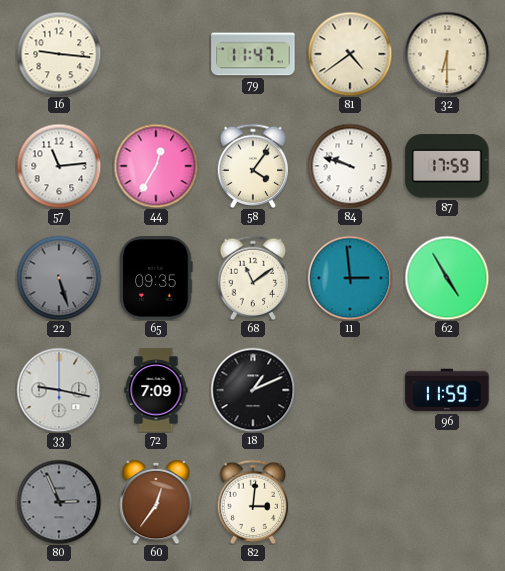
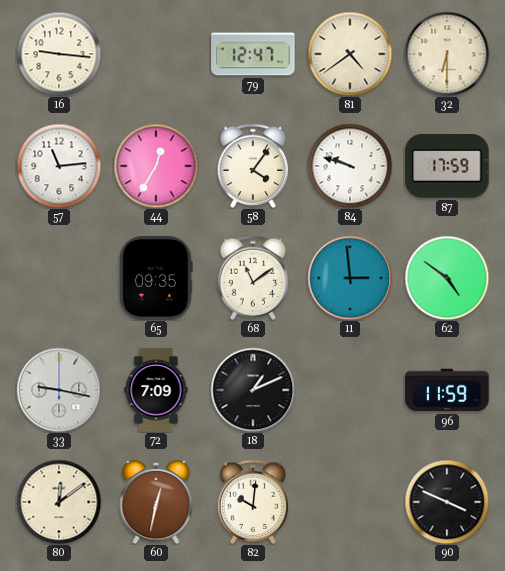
79: 11:47 -> 12:47 (253, 54)
22: 5:27 -> none (59, 278)
62: 4:55 -> 4:51 (447, 278)
80: 2:56 -> 12:09 (59, 502)
80 dial: grey -> cream (59, 502)
60: 12:36 -> 12:32 (156, 502)
82: 3:01 -> 10:01 (253, 501)
90: none -> 3:49 (447, 502)
